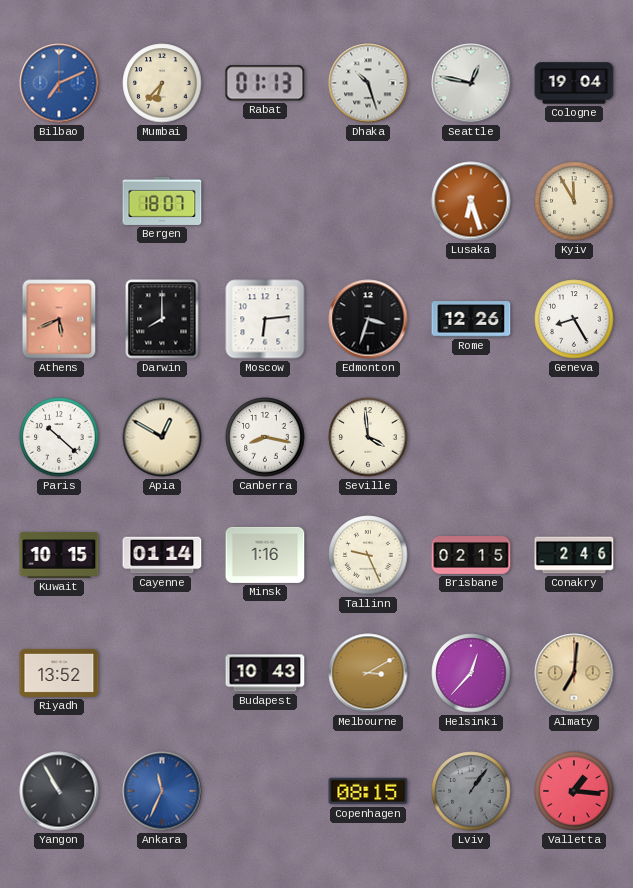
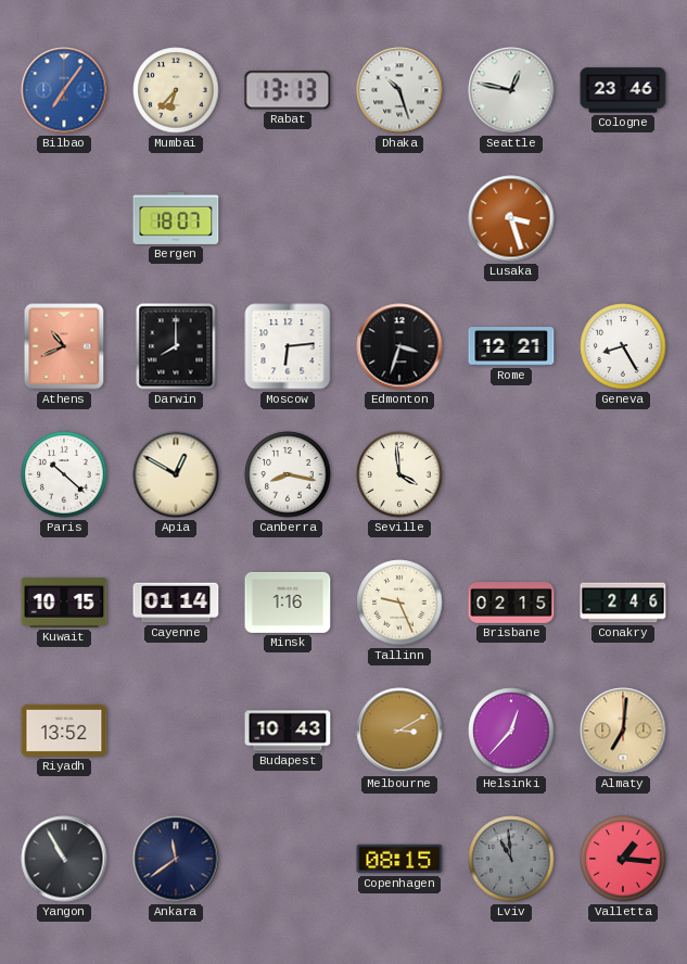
Bilbao: 7:11 -> 7:06 (64, 90)
Rabat: 01:13 -> 13:13 (288, 90)
Cologne: 19:04 -> 23:46 (623, 90)
Lusaka: 6:27 -> 3:27 (511, 218)
Kyiv: 11:55 -> none (574, 201)
Athens: 5:41 -> 10:41 (64, 346)
Rome: 12:26 -> 12:21 (511, 346)
Ankara: 11:34 -> 11:39 (176, 859)
Ankara dial: blue -> navy (176, 859)
Lviv: 1:06 -> 10:59 (511, 859)
